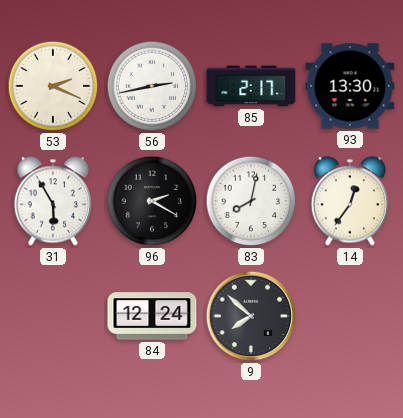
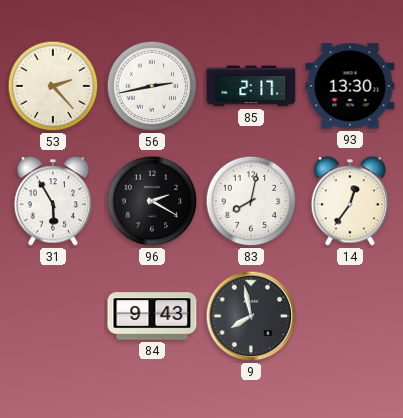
53: 2:19 -> 2:23 (53, 86)
84: 12:24 -> 9:43 (152, 316)
9: 7:52 -> 7:58 (251, 316)
